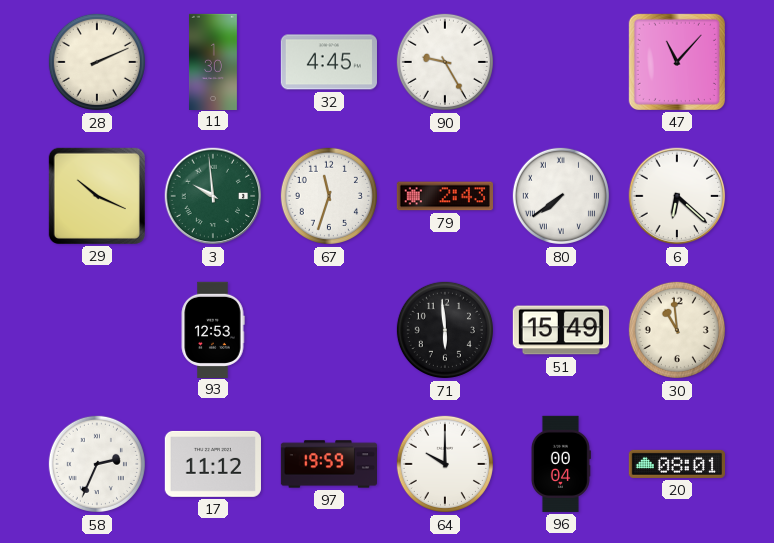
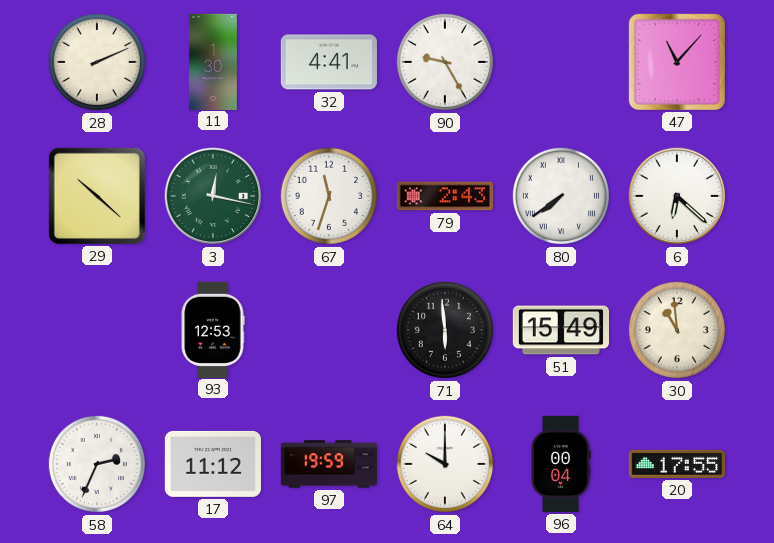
32: 4:45 -> 4:41 (329, 62)
29: 10:19 -> 10:22 (97, 196)
3: 9:59 -> 12:17 (213, 196)
20: 08:01 -> 17:55 (677, 464)
